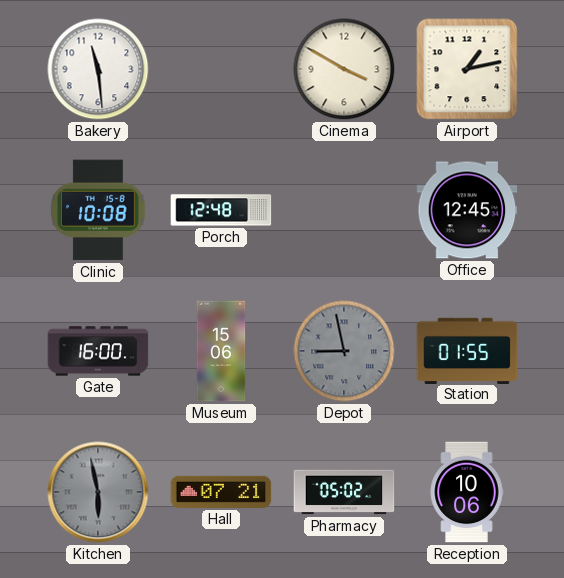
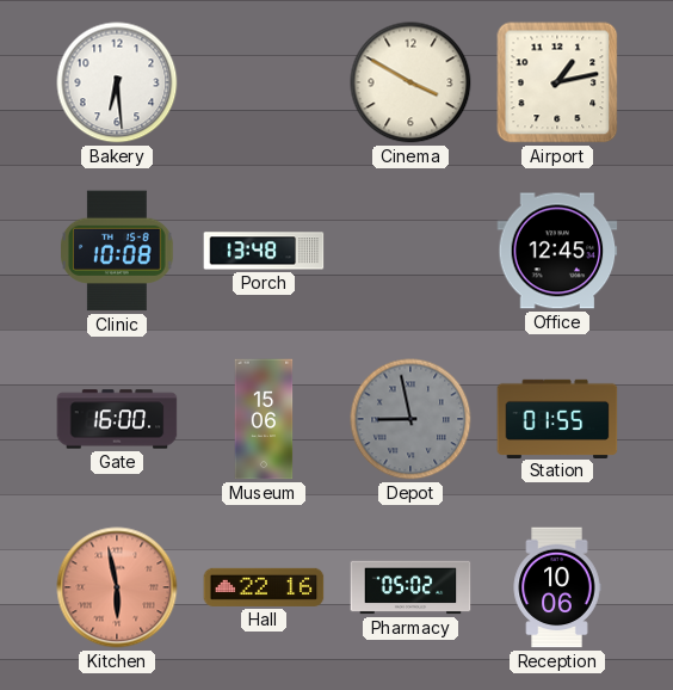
Bakery: 11:29 -> 6:29 (117, 82)
Porch: 12:48 -> 13:48 (264, 251)
Kitchen dial: grey -> salmon (117, 587)
Hall: 07:21 -> 22:16 (264, 587)
